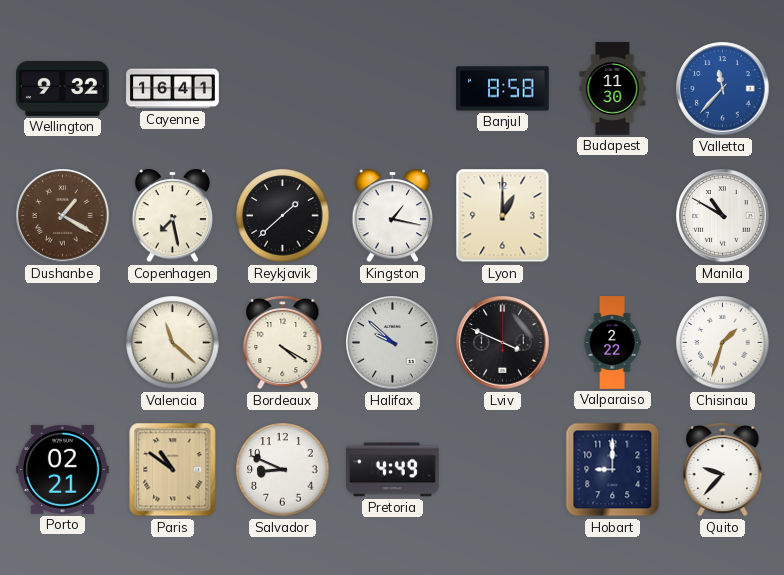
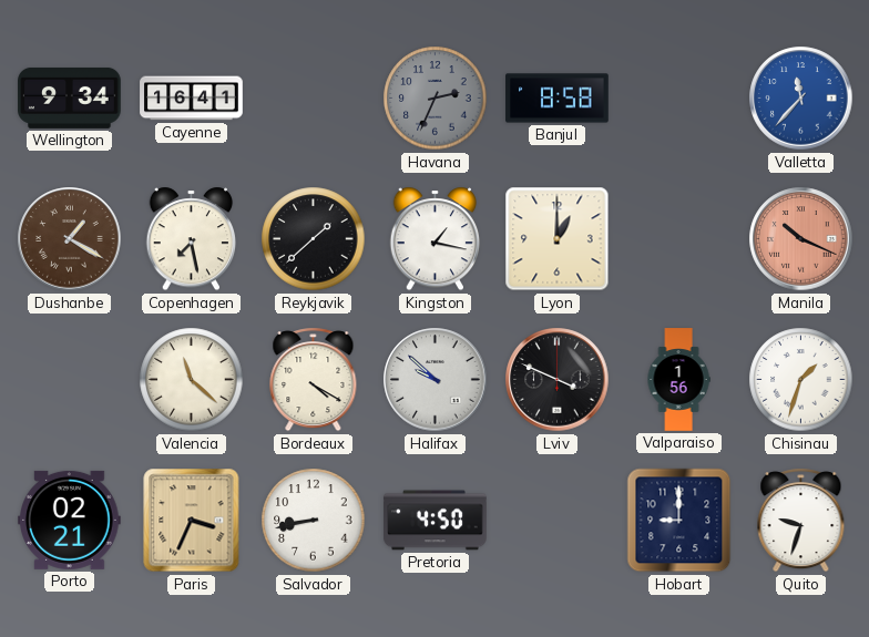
Wellington: 9:32 -> 9:34 (70, 97)
Havana: none -> 2:34 (436, 99)
Budapest: 11:30 -> none (613, 89)
Manila: 10:50 -> 10:19 (801, 239)
Manila dial: white -> salmon (801, 239)
Valparaiso: 2:22 -> 1:56 (678, 380)
Paris: 10:51 -> 3:34 (192, 521)
Salvador: 8:49 -> 8:43 (314, 521)
Pretoria: 4:49 -> 4:50 (436, 521)
Quito: 9:37 -> 9:33 (801, 521)
